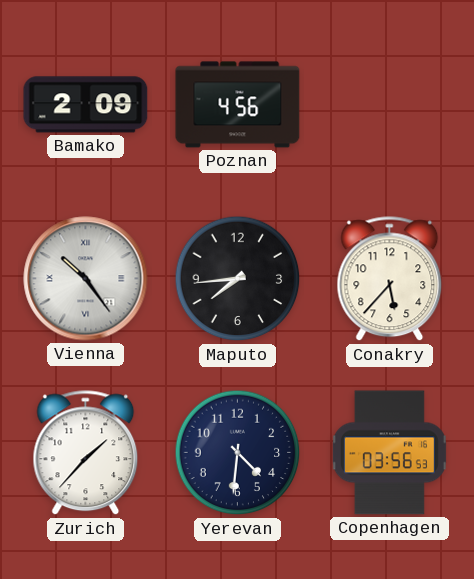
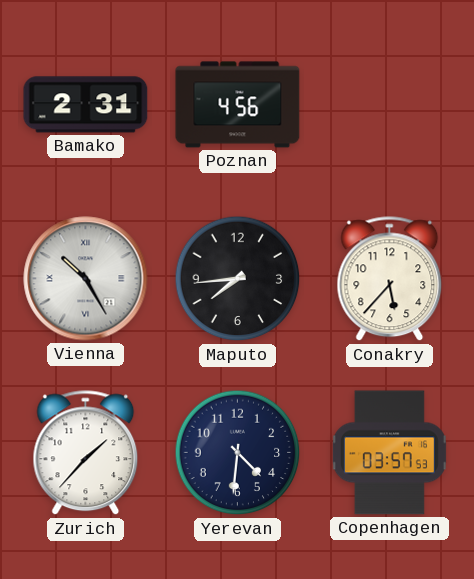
Bamako: 2:09 -> 2:31 (86, 105)
Vienna: 10:24 -> 10:25 (86, 279)
Copenhagen: 03:56 -> 03:57 (389, 453)
